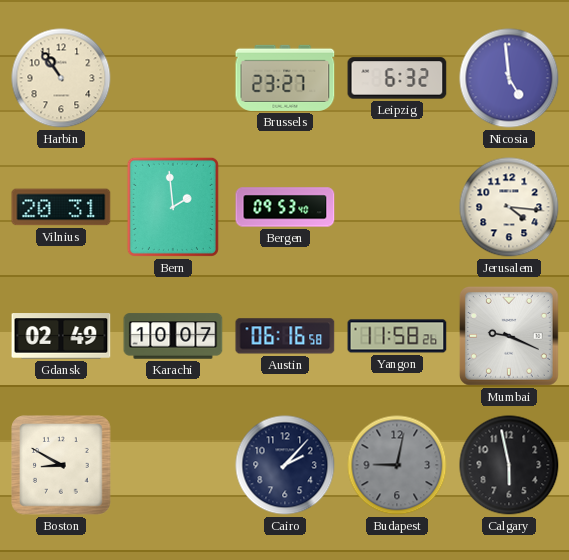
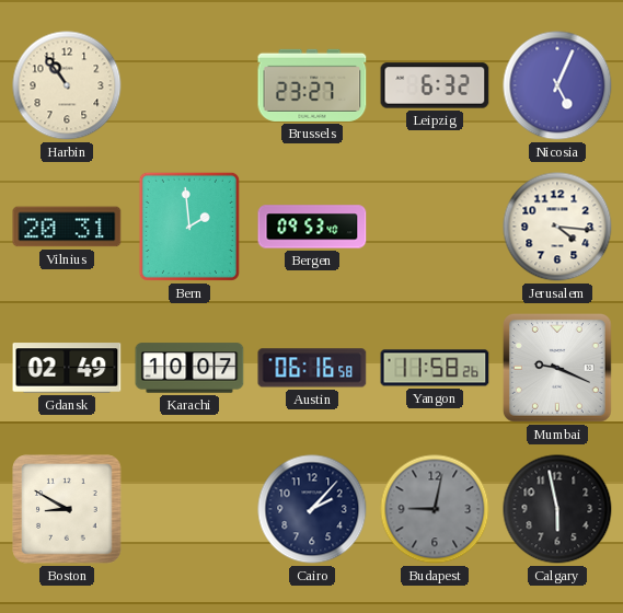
Nicosia: 4:59 -> 5:04 (557, 85)
